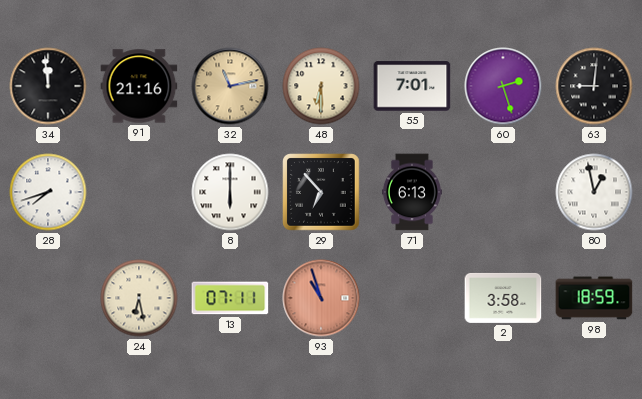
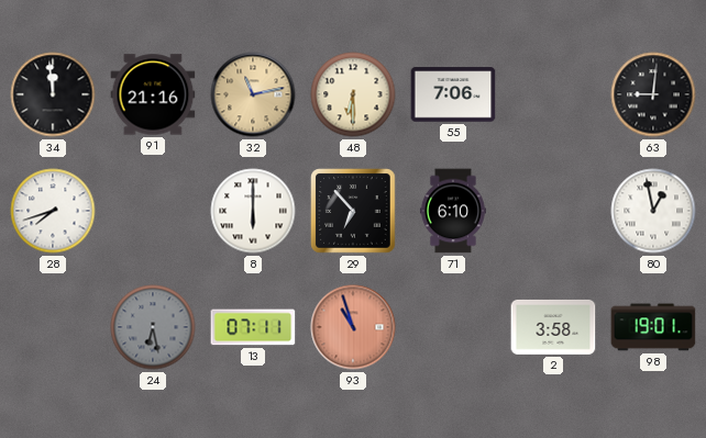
55: 7:01 -> 7:06 (453, 94)
60: 2:27 -> none (503, 86)
71: 6:13 -> 6:10 (453, 211)
24 dial: cream -> grey (153, 327)
98: 18:59 -> 19:01 (653, 327)
